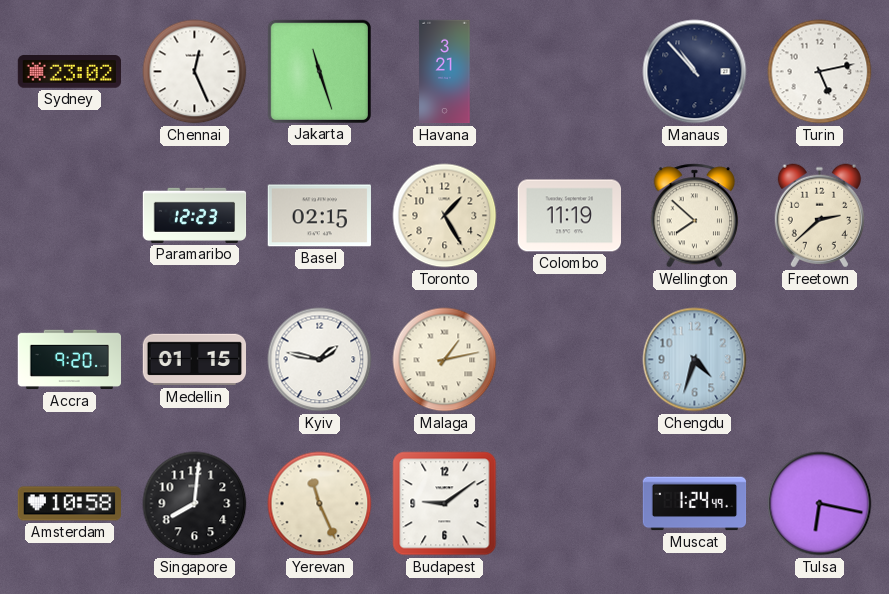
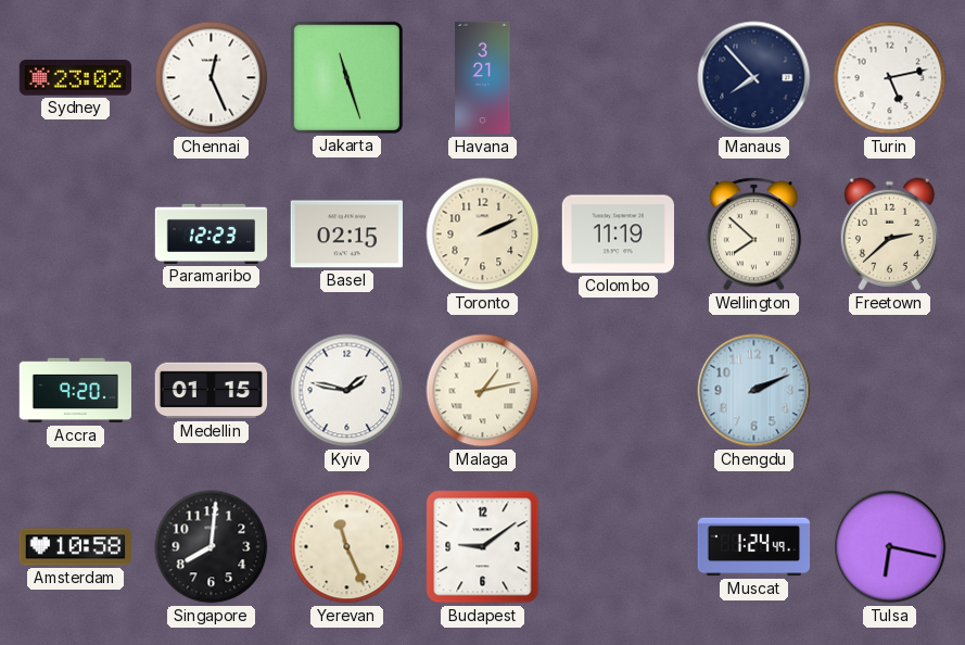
Manaus: 10:53 -> 7:53 (754, 78)
Toronto: 1:25 -> 2:11 (483, 235)
Chengdu: 4:33 -> 2:11 (754, 391)
